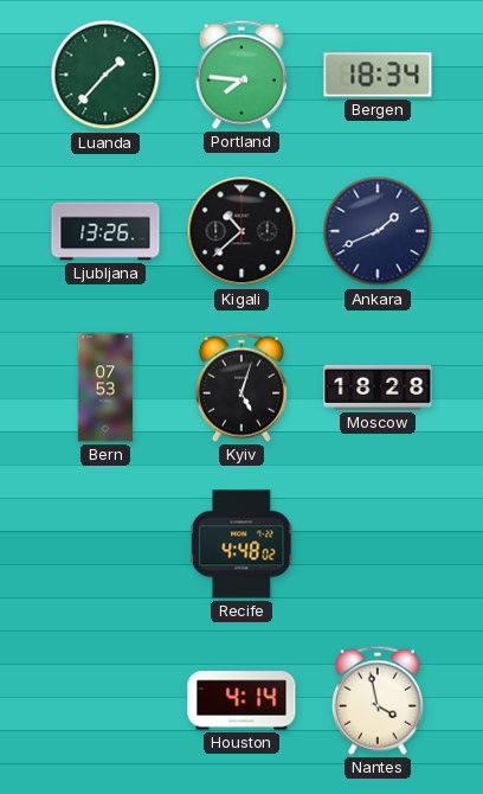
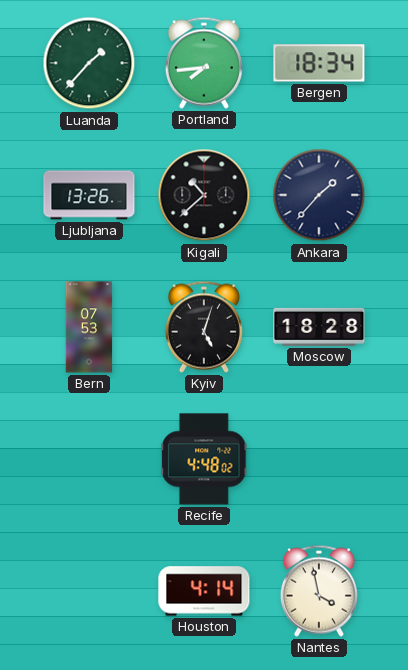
Portland: 7:46 -> 7:44 (204, 63)
Ankara: 1:41 -> 1:37 (319, 195)
